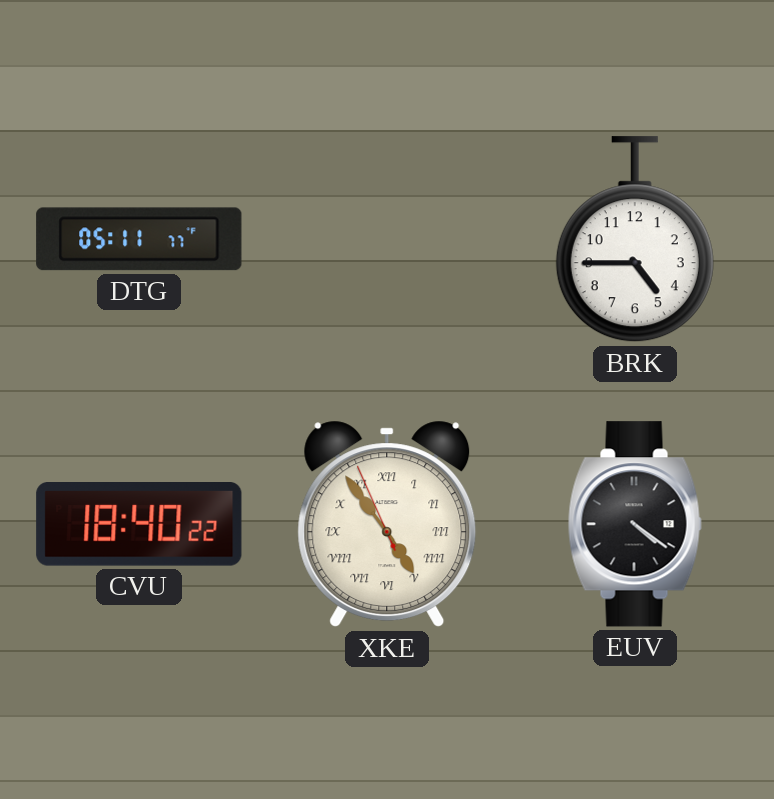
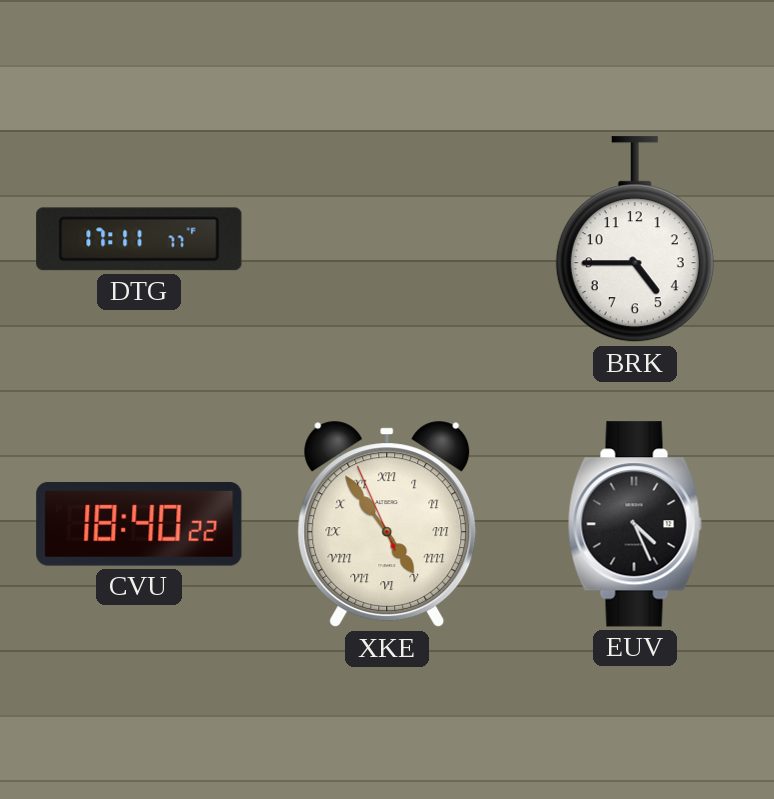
DTG: 05:11 -> 17:11 (139, 239)
EUV: 4:21 -> 4:26 (635, 524)
